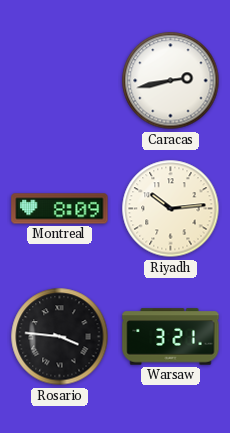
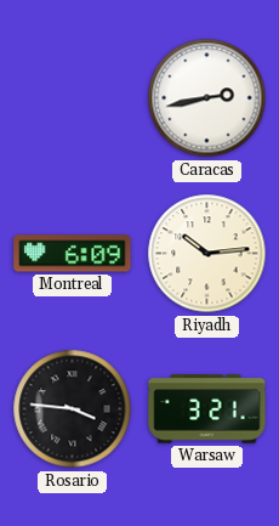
Montreal: 8:09 -> 6:09 (73, 254)
